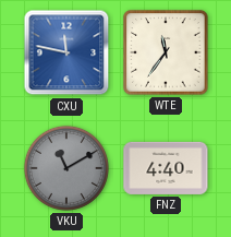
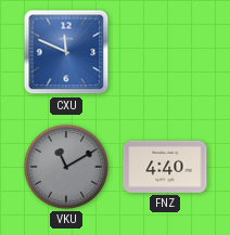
CXU: 11:47 -> 11:49 (66, 52)
WTE: 11:36 -> none (166, 52)
